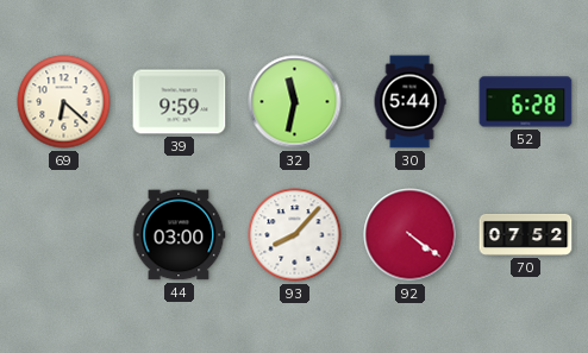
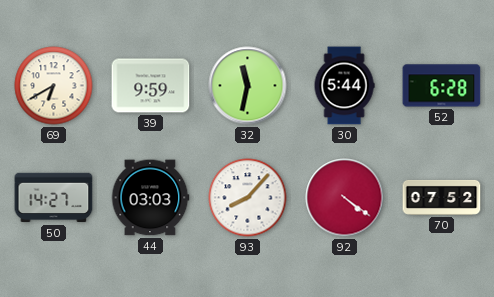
69: 6:22 -> 6:40 (54, 86)
50: none -> 14:27 (54, 198)
44: 03:00 -> 03:03 (150, 198)
